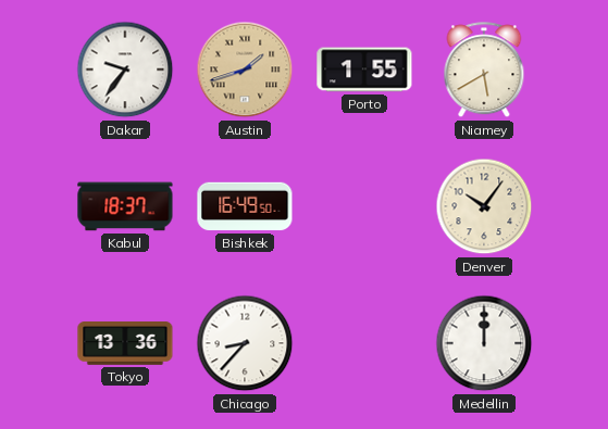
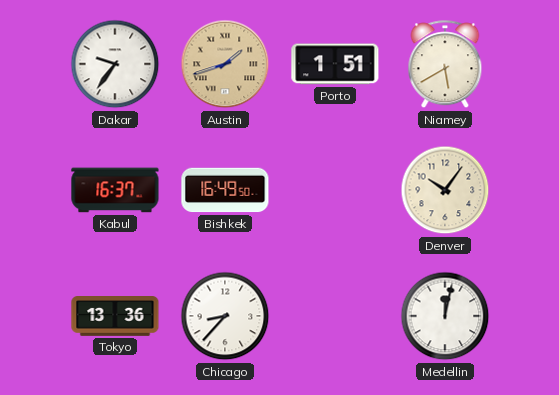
Porto: 1:55 -> 1:51 (335, 64)
Kabul: 18:37 -> 16:37 (115, 190)
Medellin: 12:00 -> 12:02 (445, 316)
